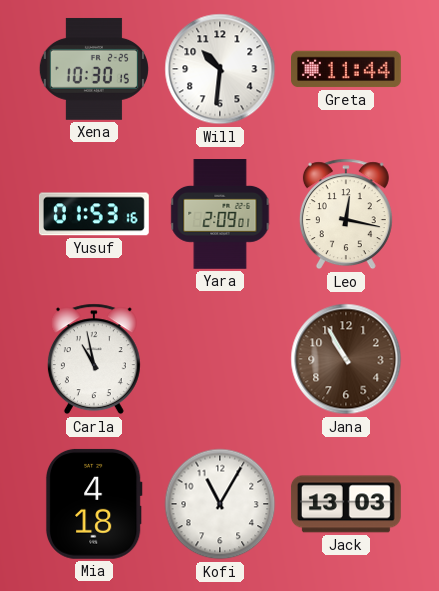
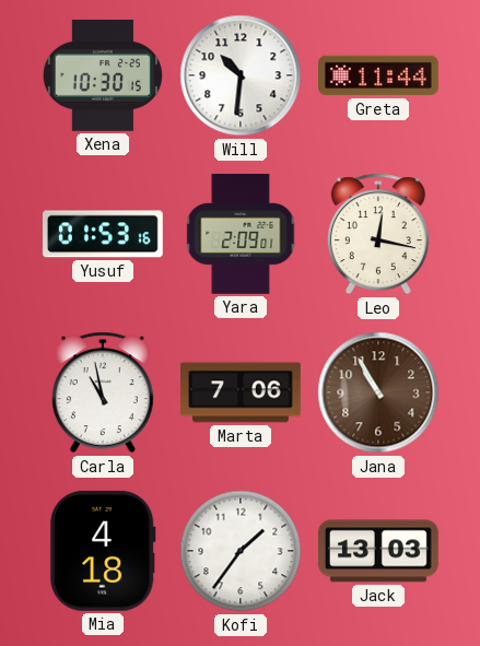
Marta: none -> 7:06 (242, 392)
Kofi: 11:05 -> 1:36 (241, 551)
